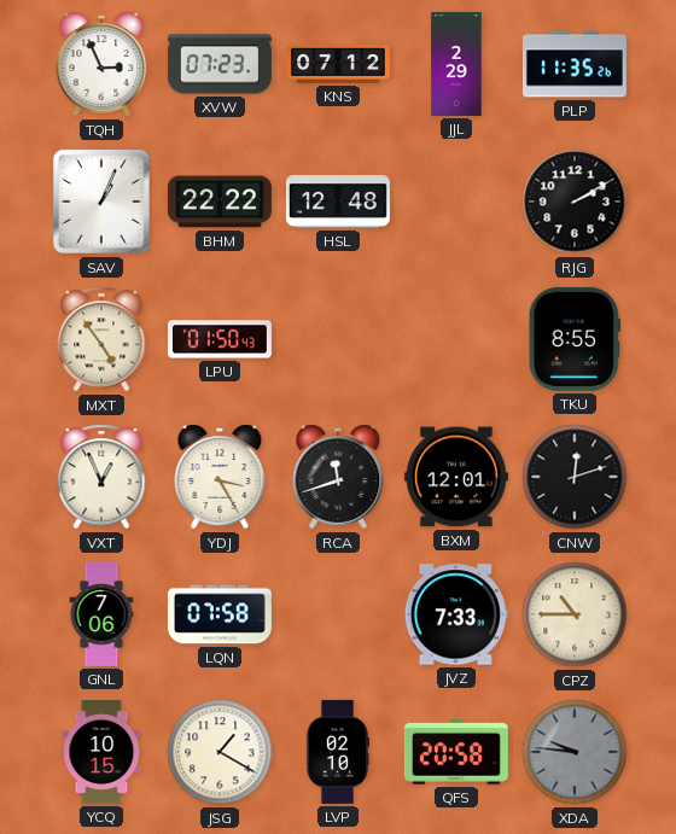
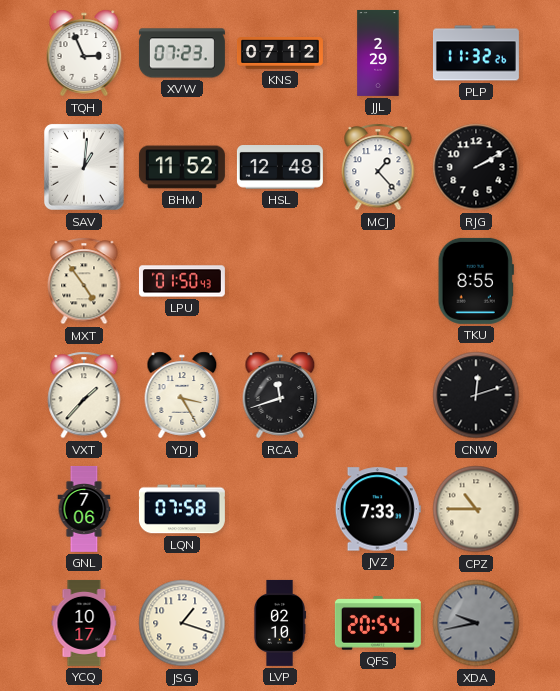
PLP: 11:35 -> 11:32 (476, 53)
SAV: 1:04 -> 1:01 (84, 167)
BHM: 22:22 -> 11:52 (182, 167)
MCJ: none -> 1:23 (378, 167)
VXT: 12:56 -> 1:37 (84, 395)
BXM: 12:01 -> none (456, 477)
YCQ: 10:15 -> 10:17 (84, 623)
JSG: 1:20 -> 1:18 (182, 623)
QFS: 20:58 -> 20:54 (378, 623)
XDA: 9:46 -> 9:43 (476, 623)
